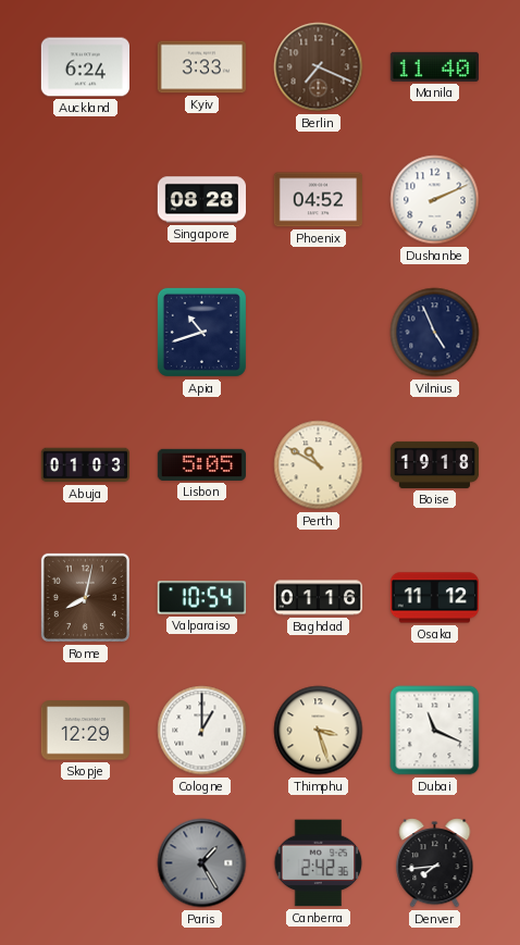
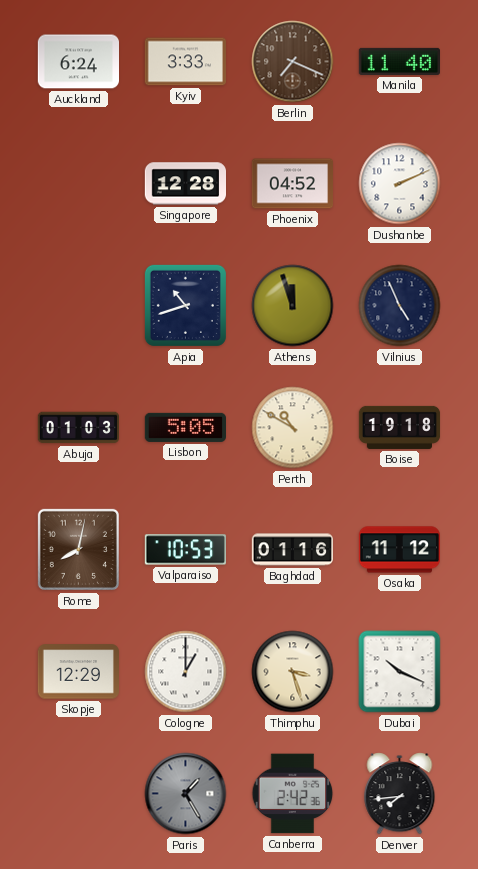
Singapore: 08:28 -> 12:28 (185, 184)
Athens: none -> 11:57 (293, 306)
Valparaiso: 10:54 -> 10:53 (185, 550)
Dubai: 11:19 -> 10:19 (400, 672)
